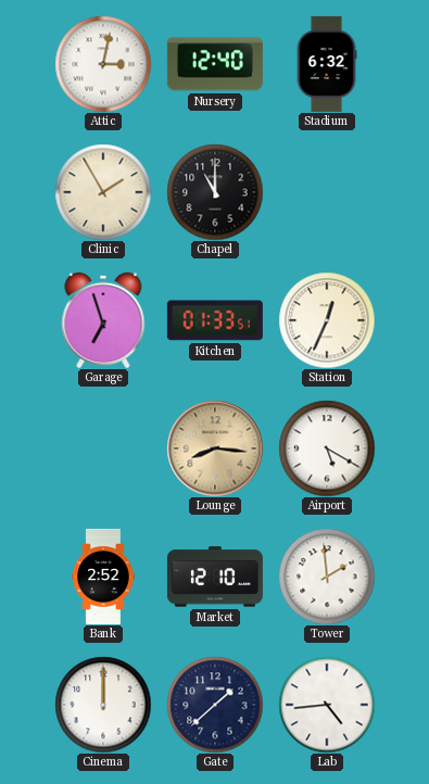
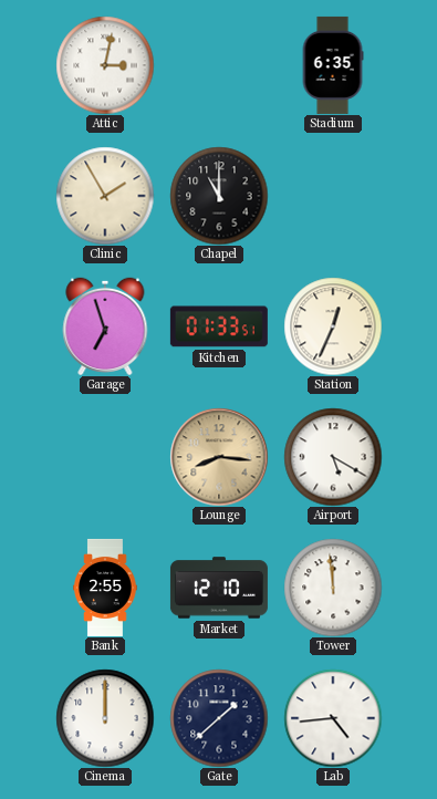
Nursery: 12:40 -> none (215, 64)
Stadium: 6:32 -> 6:35 (333, 65)
Bank: 2:52 -> 2:55 (105, 588)
Tower: 1:59 -> 11:59 (333, 588)
